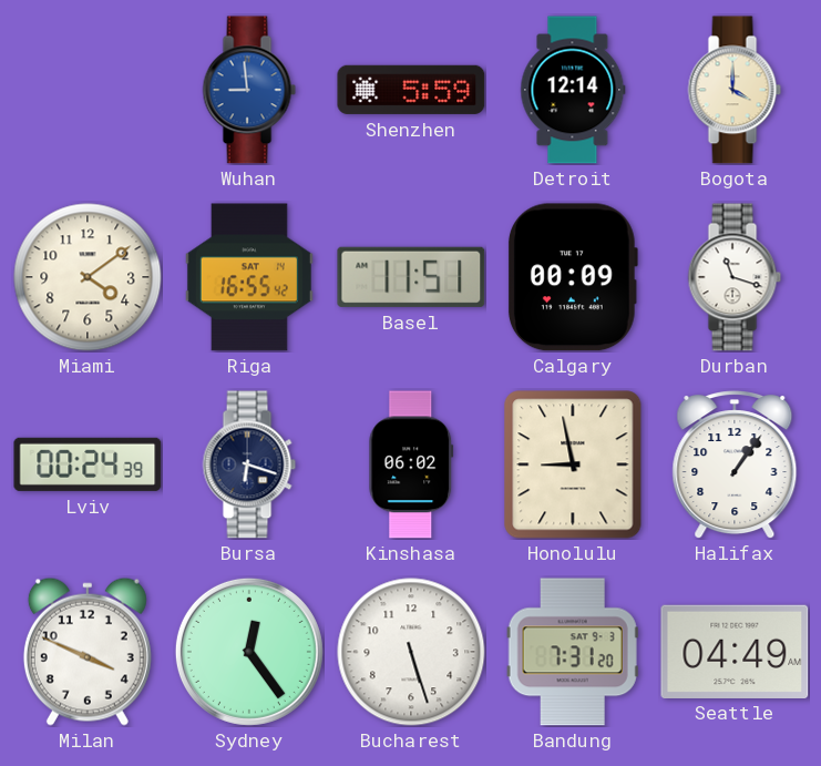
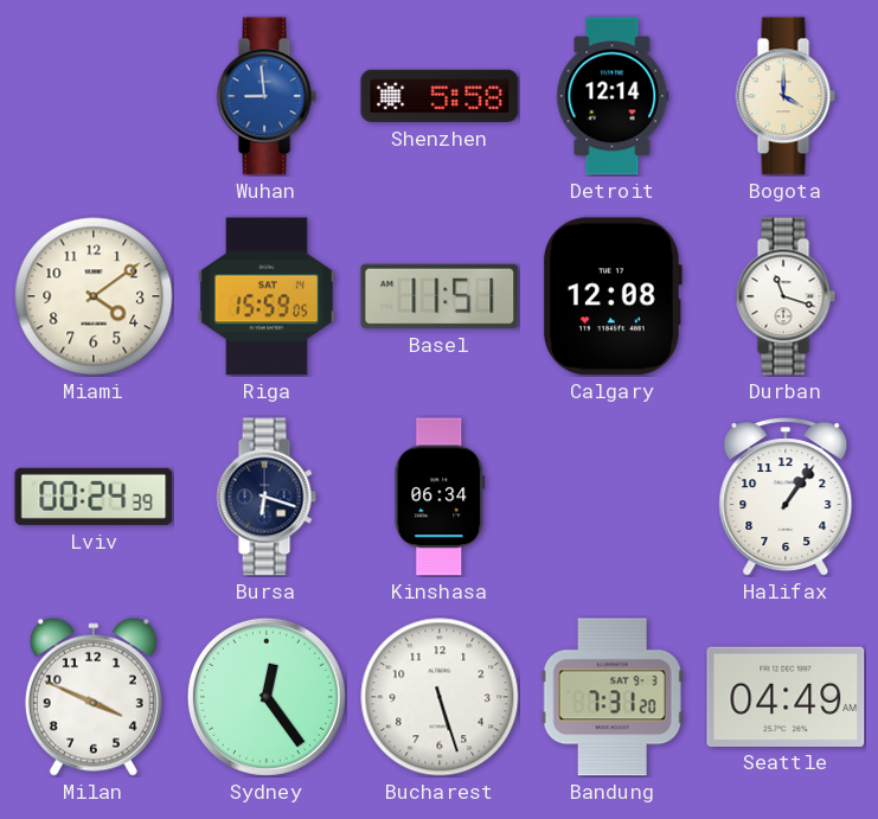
Shenzhen: 5:59 -> 5:58 (440, 96)
Riga: 16:55 -> 15:59 (267, 296)
Calgary: 00:09 -> 12:08 (611, 296)
Kinshasa: 06:02 -> 06:34 (440, 497)
Honolulu: 8:58 -> none (573, 464)
